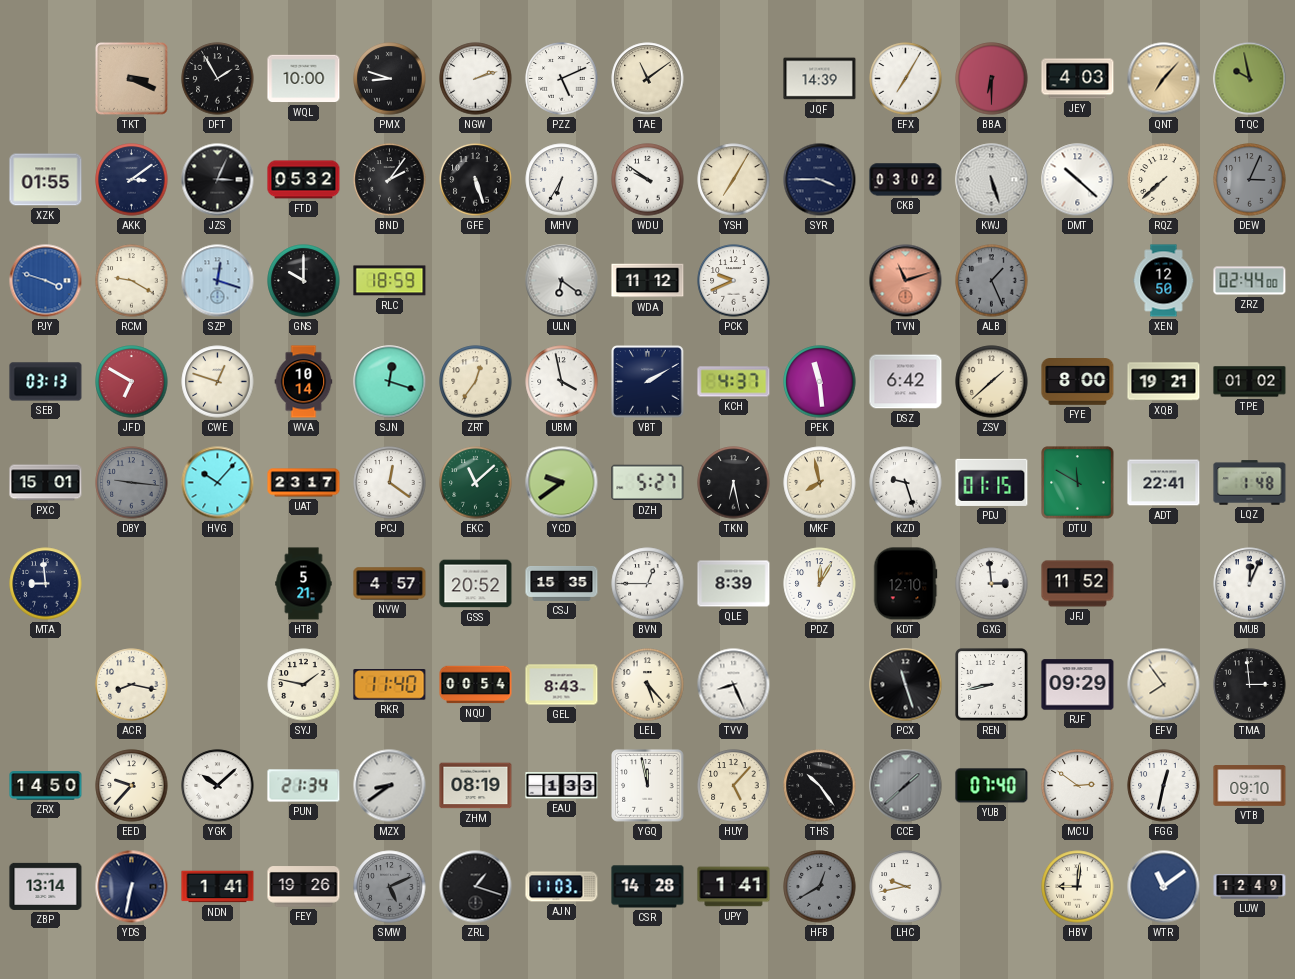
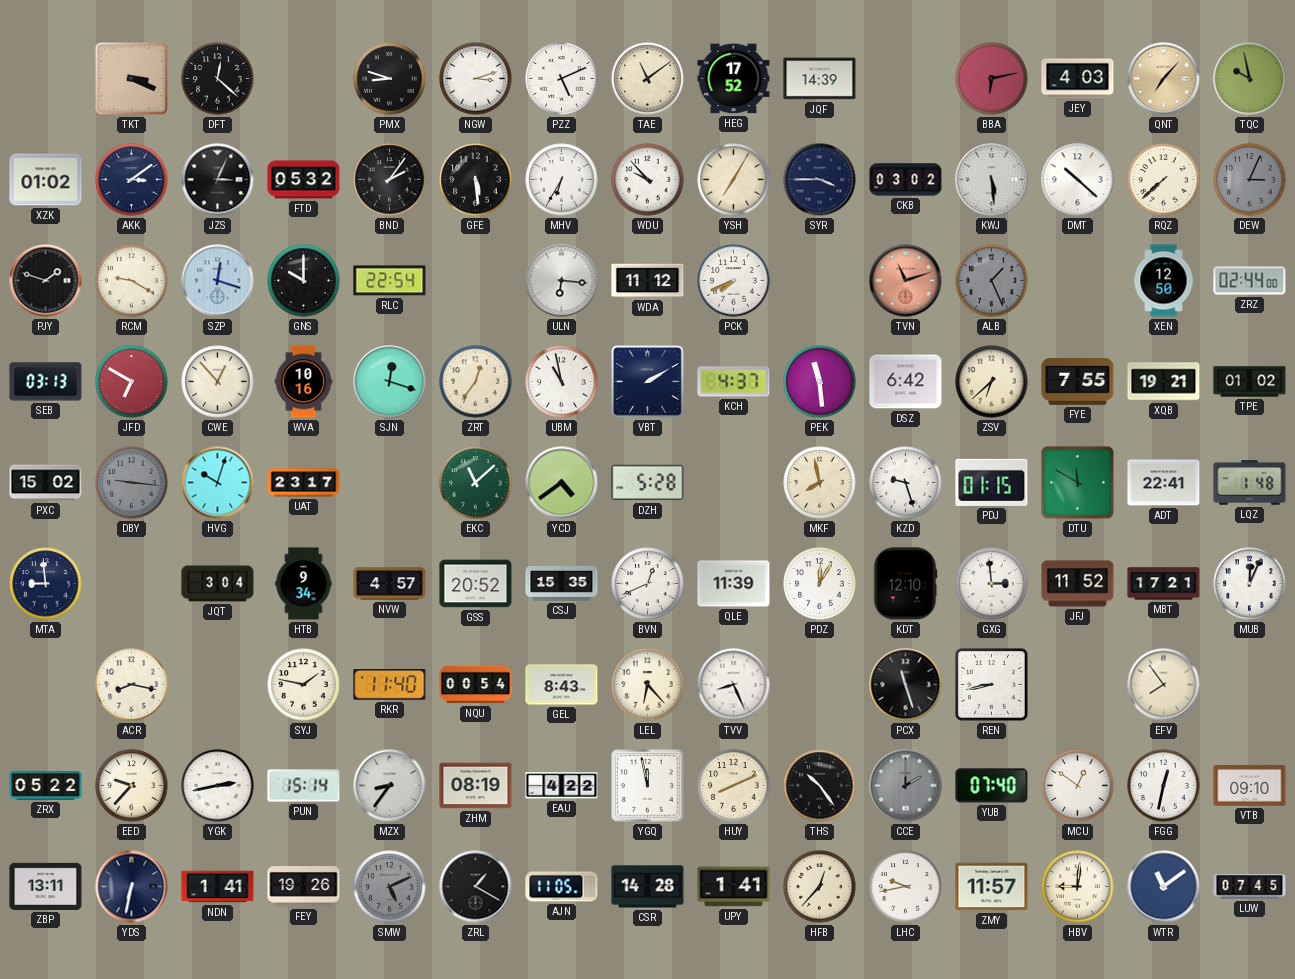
DFT: 1:55 -> 12:22 (218, 79)
WQL: 10:00 -> none (304, 79)
NGW: 2:12 -> 3:12 (476, 79)
HEG: none -> 17:52 (734, 79)
EFX: 7:05 -> none (906, 79)
BBA: 6:30 -> 6:13 (992, 79)
XZK: 01:55 -> 01:02 (46, 180)
GFE: 5:27 -> 5:29 (476, 180)
WDU: 9:51 -> 9:53 (648, 180)
KWJ: 5:27 -> 5:29 (992, 180)
PJY: 3:48 -> 1:48 (46, 281)
PJY dial: blue -> black (46, 281)
RLC: 18:59 -> 22:54 (390, 281)
ULN: 6:21 -> 6:16 (562, 281)
PCK: 9:41 -> 7:41 (734, 281)
CWE: 12:48 -> 12:53 (218, 382)
WVA: 10:14 -> 10:16 (304, 382)
UBM: 3:58 -> 10:58 (562, 382)
ZSV: 1:38 -> 6:38 (992, 382)
FYE: 8:00 -> 7:55 (1078, 382)
PXC: 15:01 -> 15:02 (46, 483)
HVG: 10:07 -> 10:03 (218, 483)
PCJ: 12:21 -> none (390, 483)
YCD: 9:39 -> 4:39 (562, 483)
DZH: 5:27 -> 5:28 (648, 483)
TKN: 6:28 -> none (734, 483)
JQT: none -> 3:04 (218, 584)
HTB: 5:21 -> 9:34 (304, 584)
BVN: 12:45 -> 12:41 (648, 584)
QLE: 8:39 -> 11:39 (734, 584)
MBT: none -> 17:21 (1164, 584)
LEL: 5:23 -> 6:23 (648, 685)
RJF: 09:29 -> none (1078, 685)
TMA: 2:59 -> none (1250, 685)
ZRX: 14:50 -> 05:22 (46, 786)
YGK: 10:08 -> 2:43 (218, 786)
PUN: 21:34 -> 15:14 (304, 786)
MZX: 8:39 -> 8:36 (390, 786)
EAU: 1:33 -> 4:22 (562, 786)
HUY: 5:07 -> 8:11 (734, 786)
CCE: 1:38 -> 2:00 (906, 786)
MCU: 2:51 -> 12:51 (1078, 786)
ZBP: 13:14 -> 13:11 (46, 886)
ZRL: 1:18 -> 1:20 (476, 887)
AJN: 11:03 -> 11:05 (562, 887)
HFB: 12:40 -> 12:37 (820, 887)
HFB dial: grey -> cream (820, 887)
ZMY: none -> 11:57 (992, 887)
LUW: 12:49 -> 07:45 (1250, 887)
